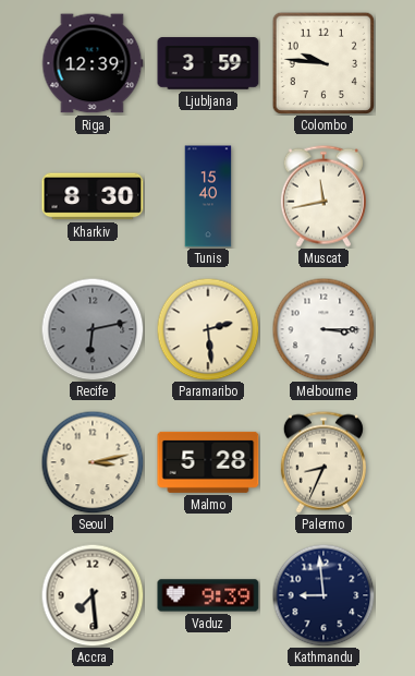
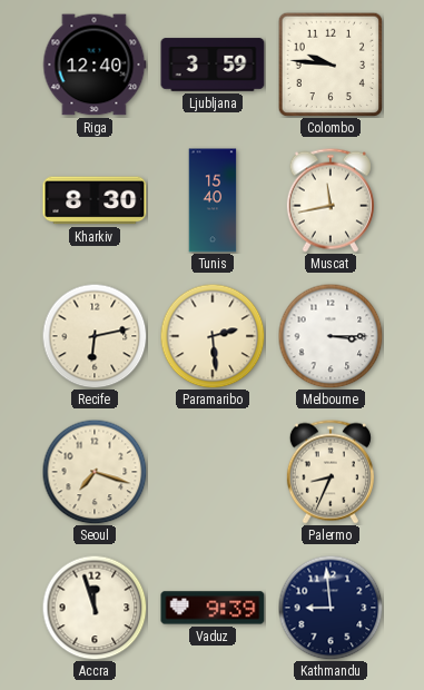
Riga: 12:39 -> 12:40 (95, 65)
Recife dial: grey -> cream (95, 336)
Seoul: 3:13 -> 7:18 (95, 472)
Malmo: 5:28 -> none (208, 462)
Accra: 7:29 -> 11:57 (95, 608)
